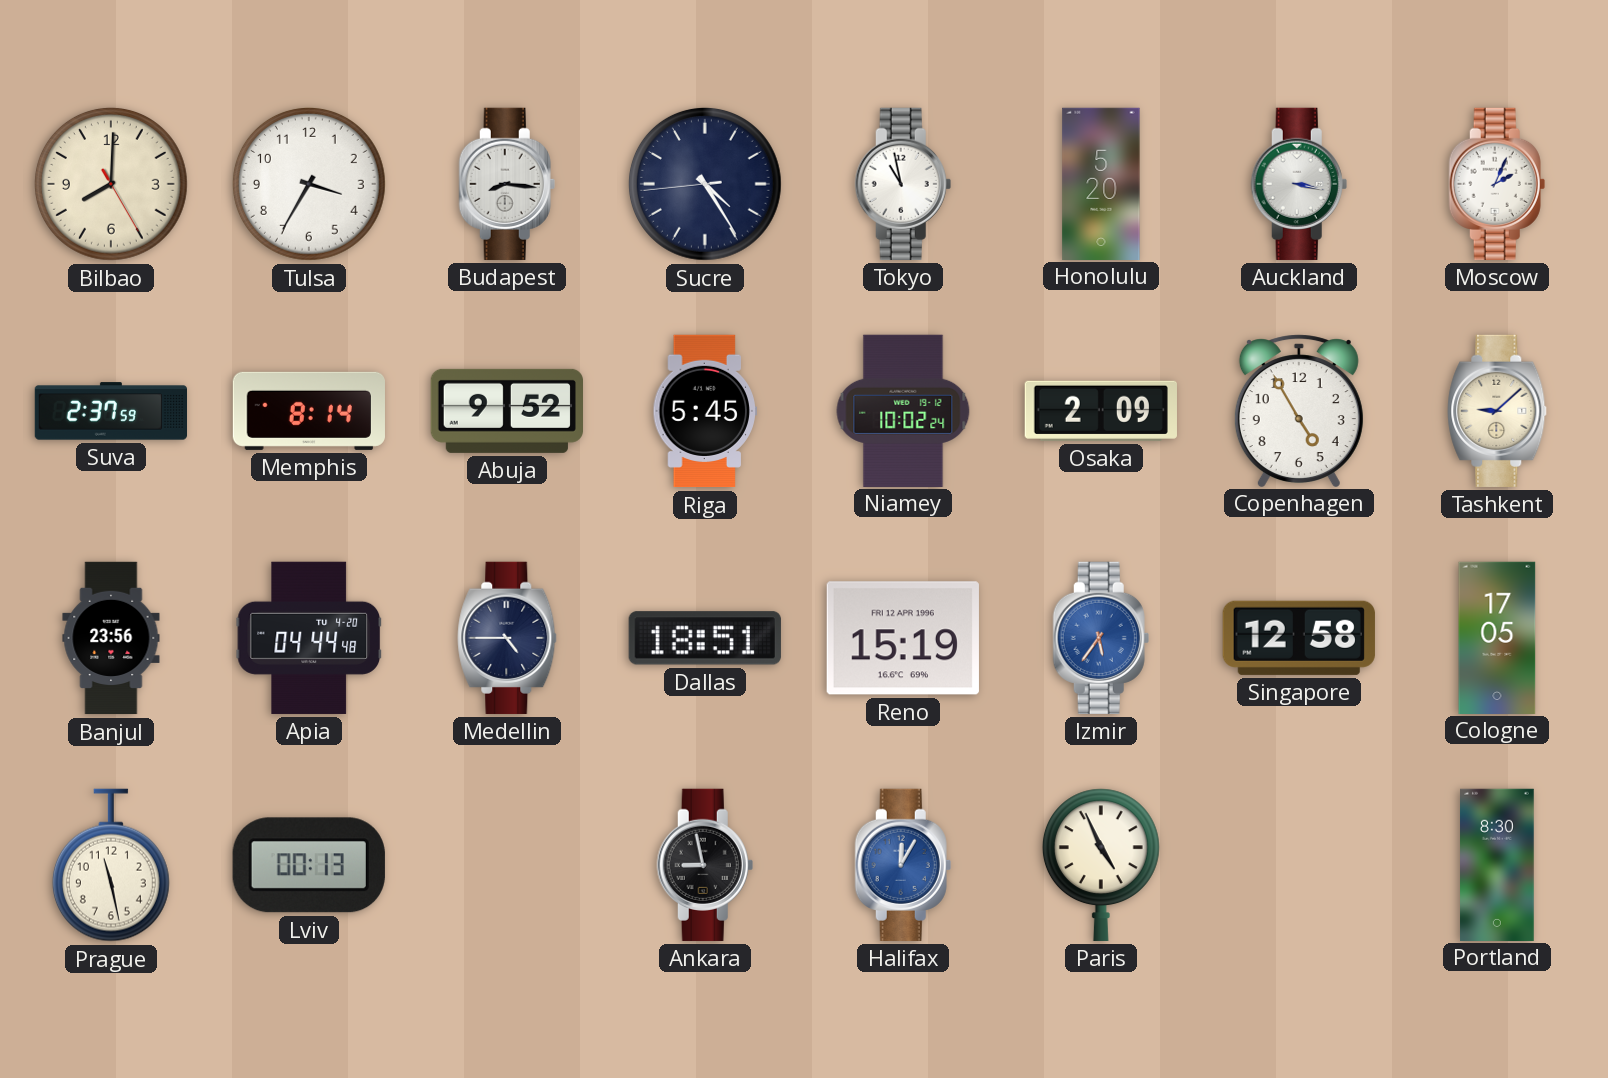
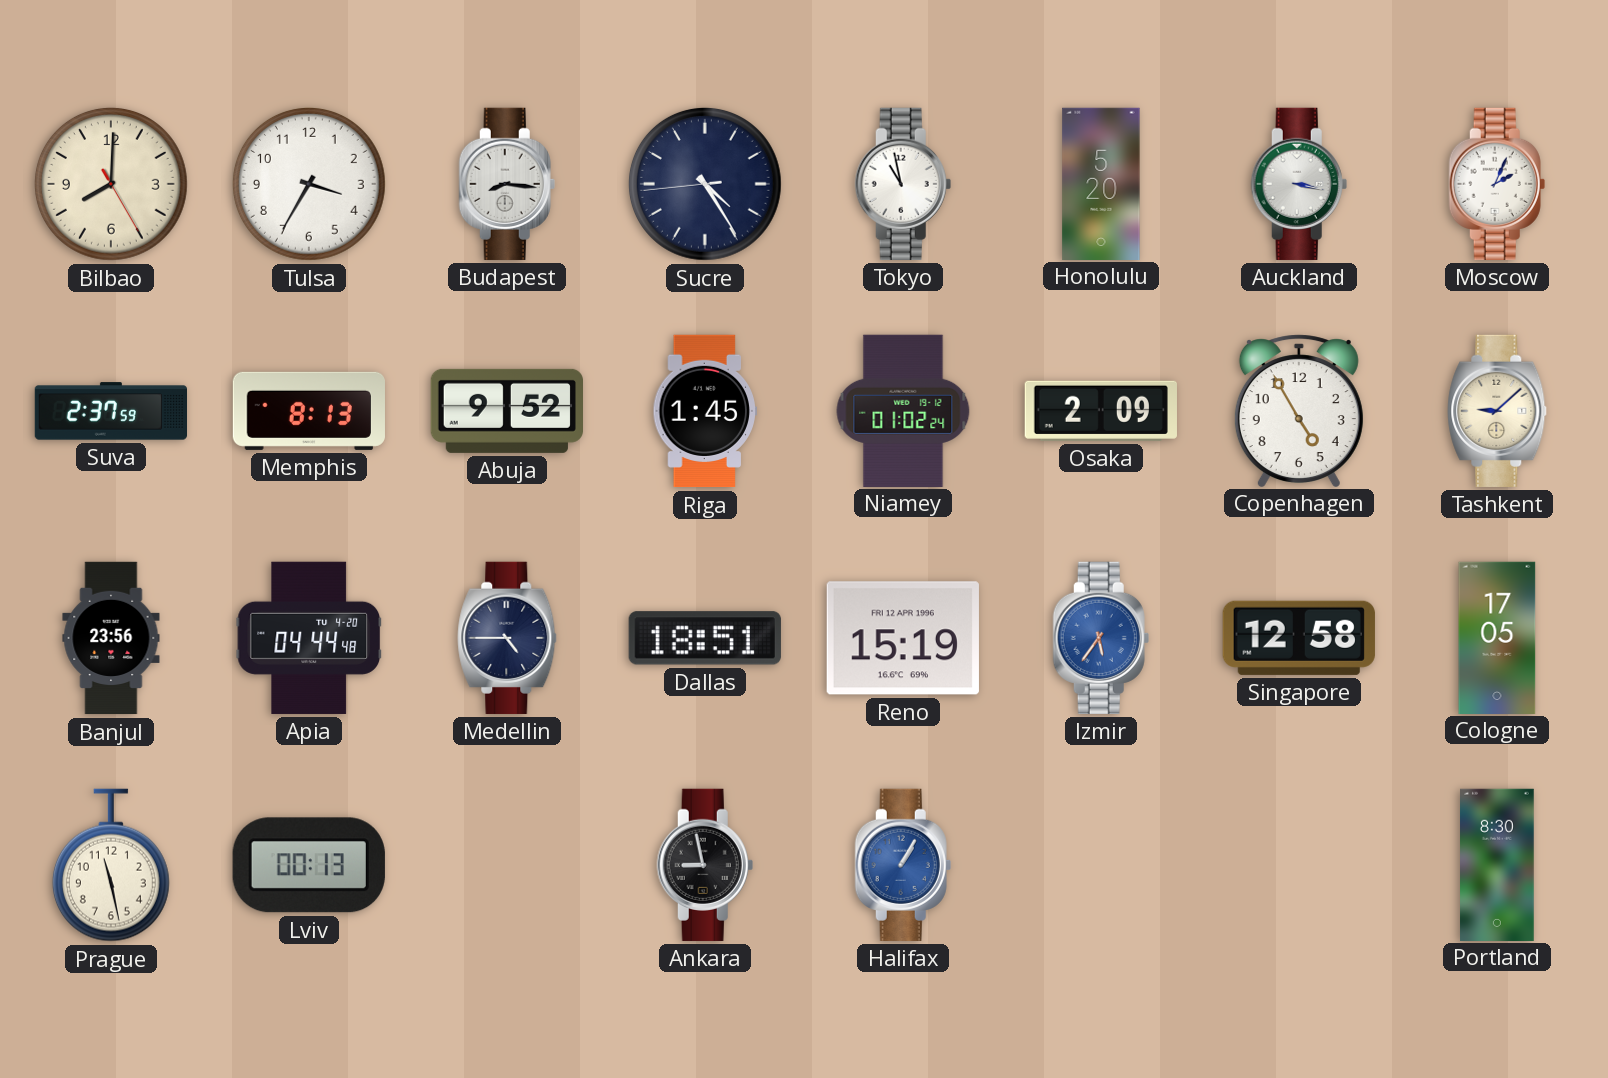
Memphis: 8:14 -> 8:13 (309, 411)
Riga: 5:45 -> 1:45 (705, 411)
Niamey: 10:02 -> 01:02 (903, 410)
Halifax: 12:05 -> 1:05 (903, 865)
Paris: 4:56 -> none (1101, 865)
